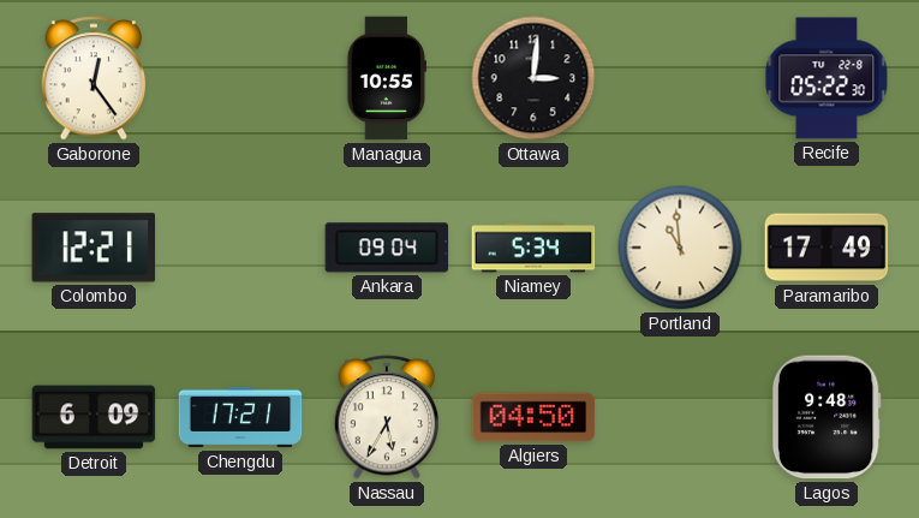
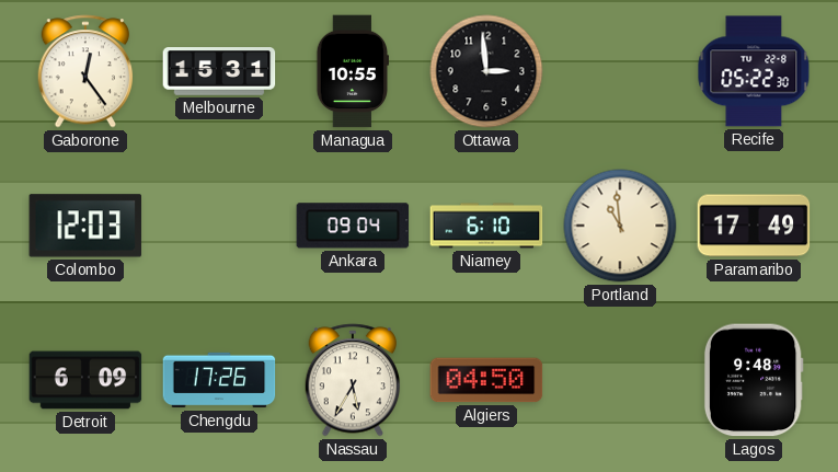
Melbourne: none -> 15:31 (219, 72)
Ottawa: 3:01 -> 2:59 (486, 71)
Colombo: 12:21 -> 12:03 (85, 226)
Niamey: 5:34 -> 6:10 (486, 226)
Chengdu: 17:21 -> 17:26 (219, 380)
